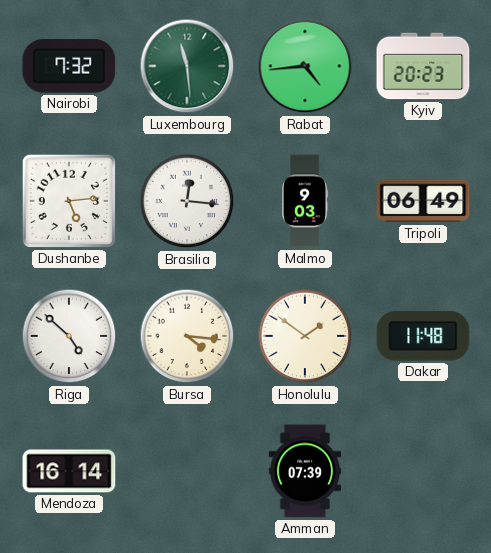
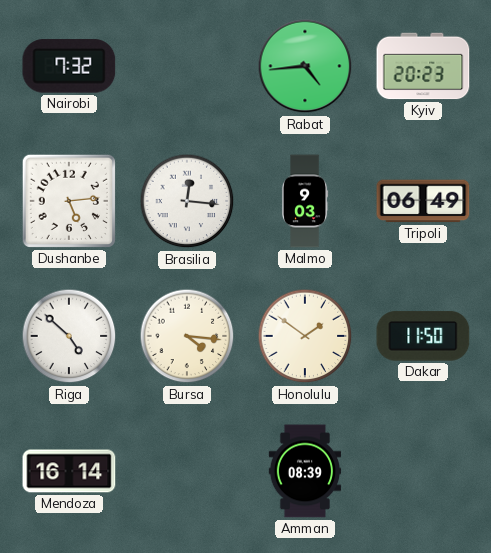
Luxembourg: 11:29 -> none (187, 66)
Dakar: 11:48 -> 11:50 (423, 336)
Amman: 07:39 -> 08:39 (304, 471)
